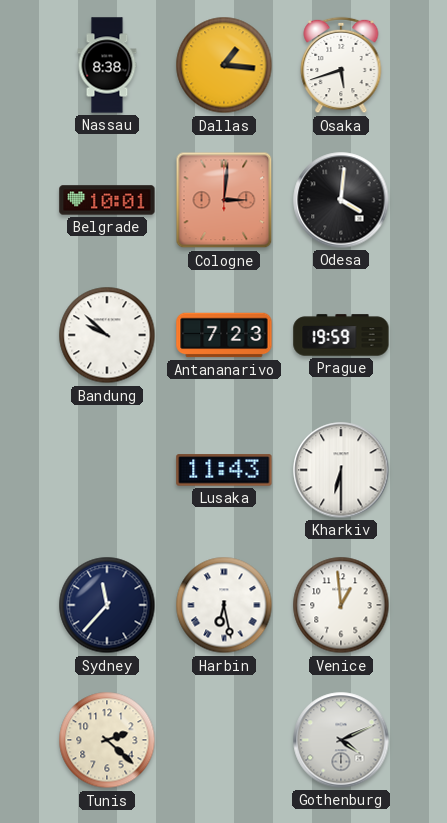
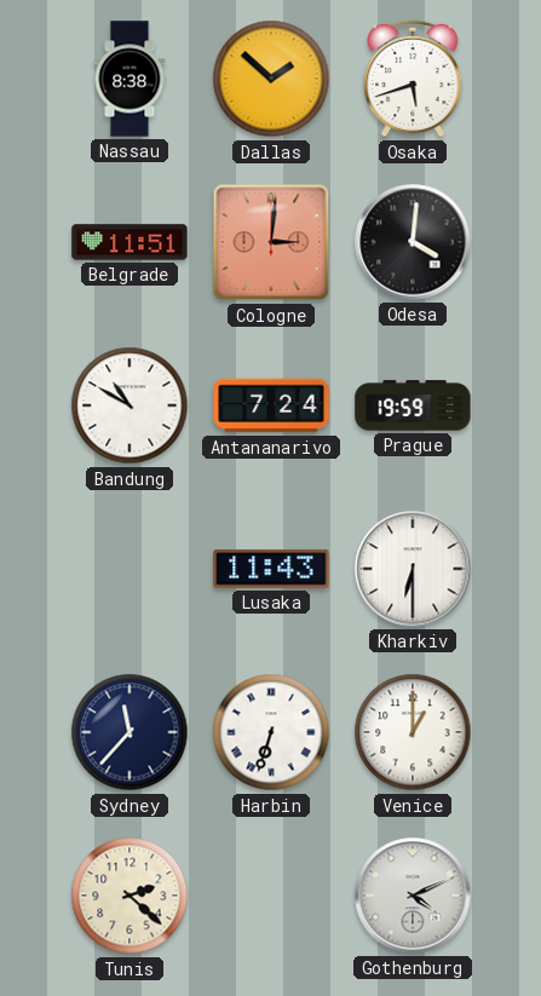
Dallas: 1:16 -> 1:52 (271, 79)
Belgrade: 10:01 -> 11:51 (130, 242)
Bandung: 9:52 -> 10:50 (130, 405)
Antananarivo: 7:23 -> 7:24 (271, 405)
Harbin: 6:28 -> 6:33 (271, 732)
Venice: 12:59 -> 1:00 (413, 732)
